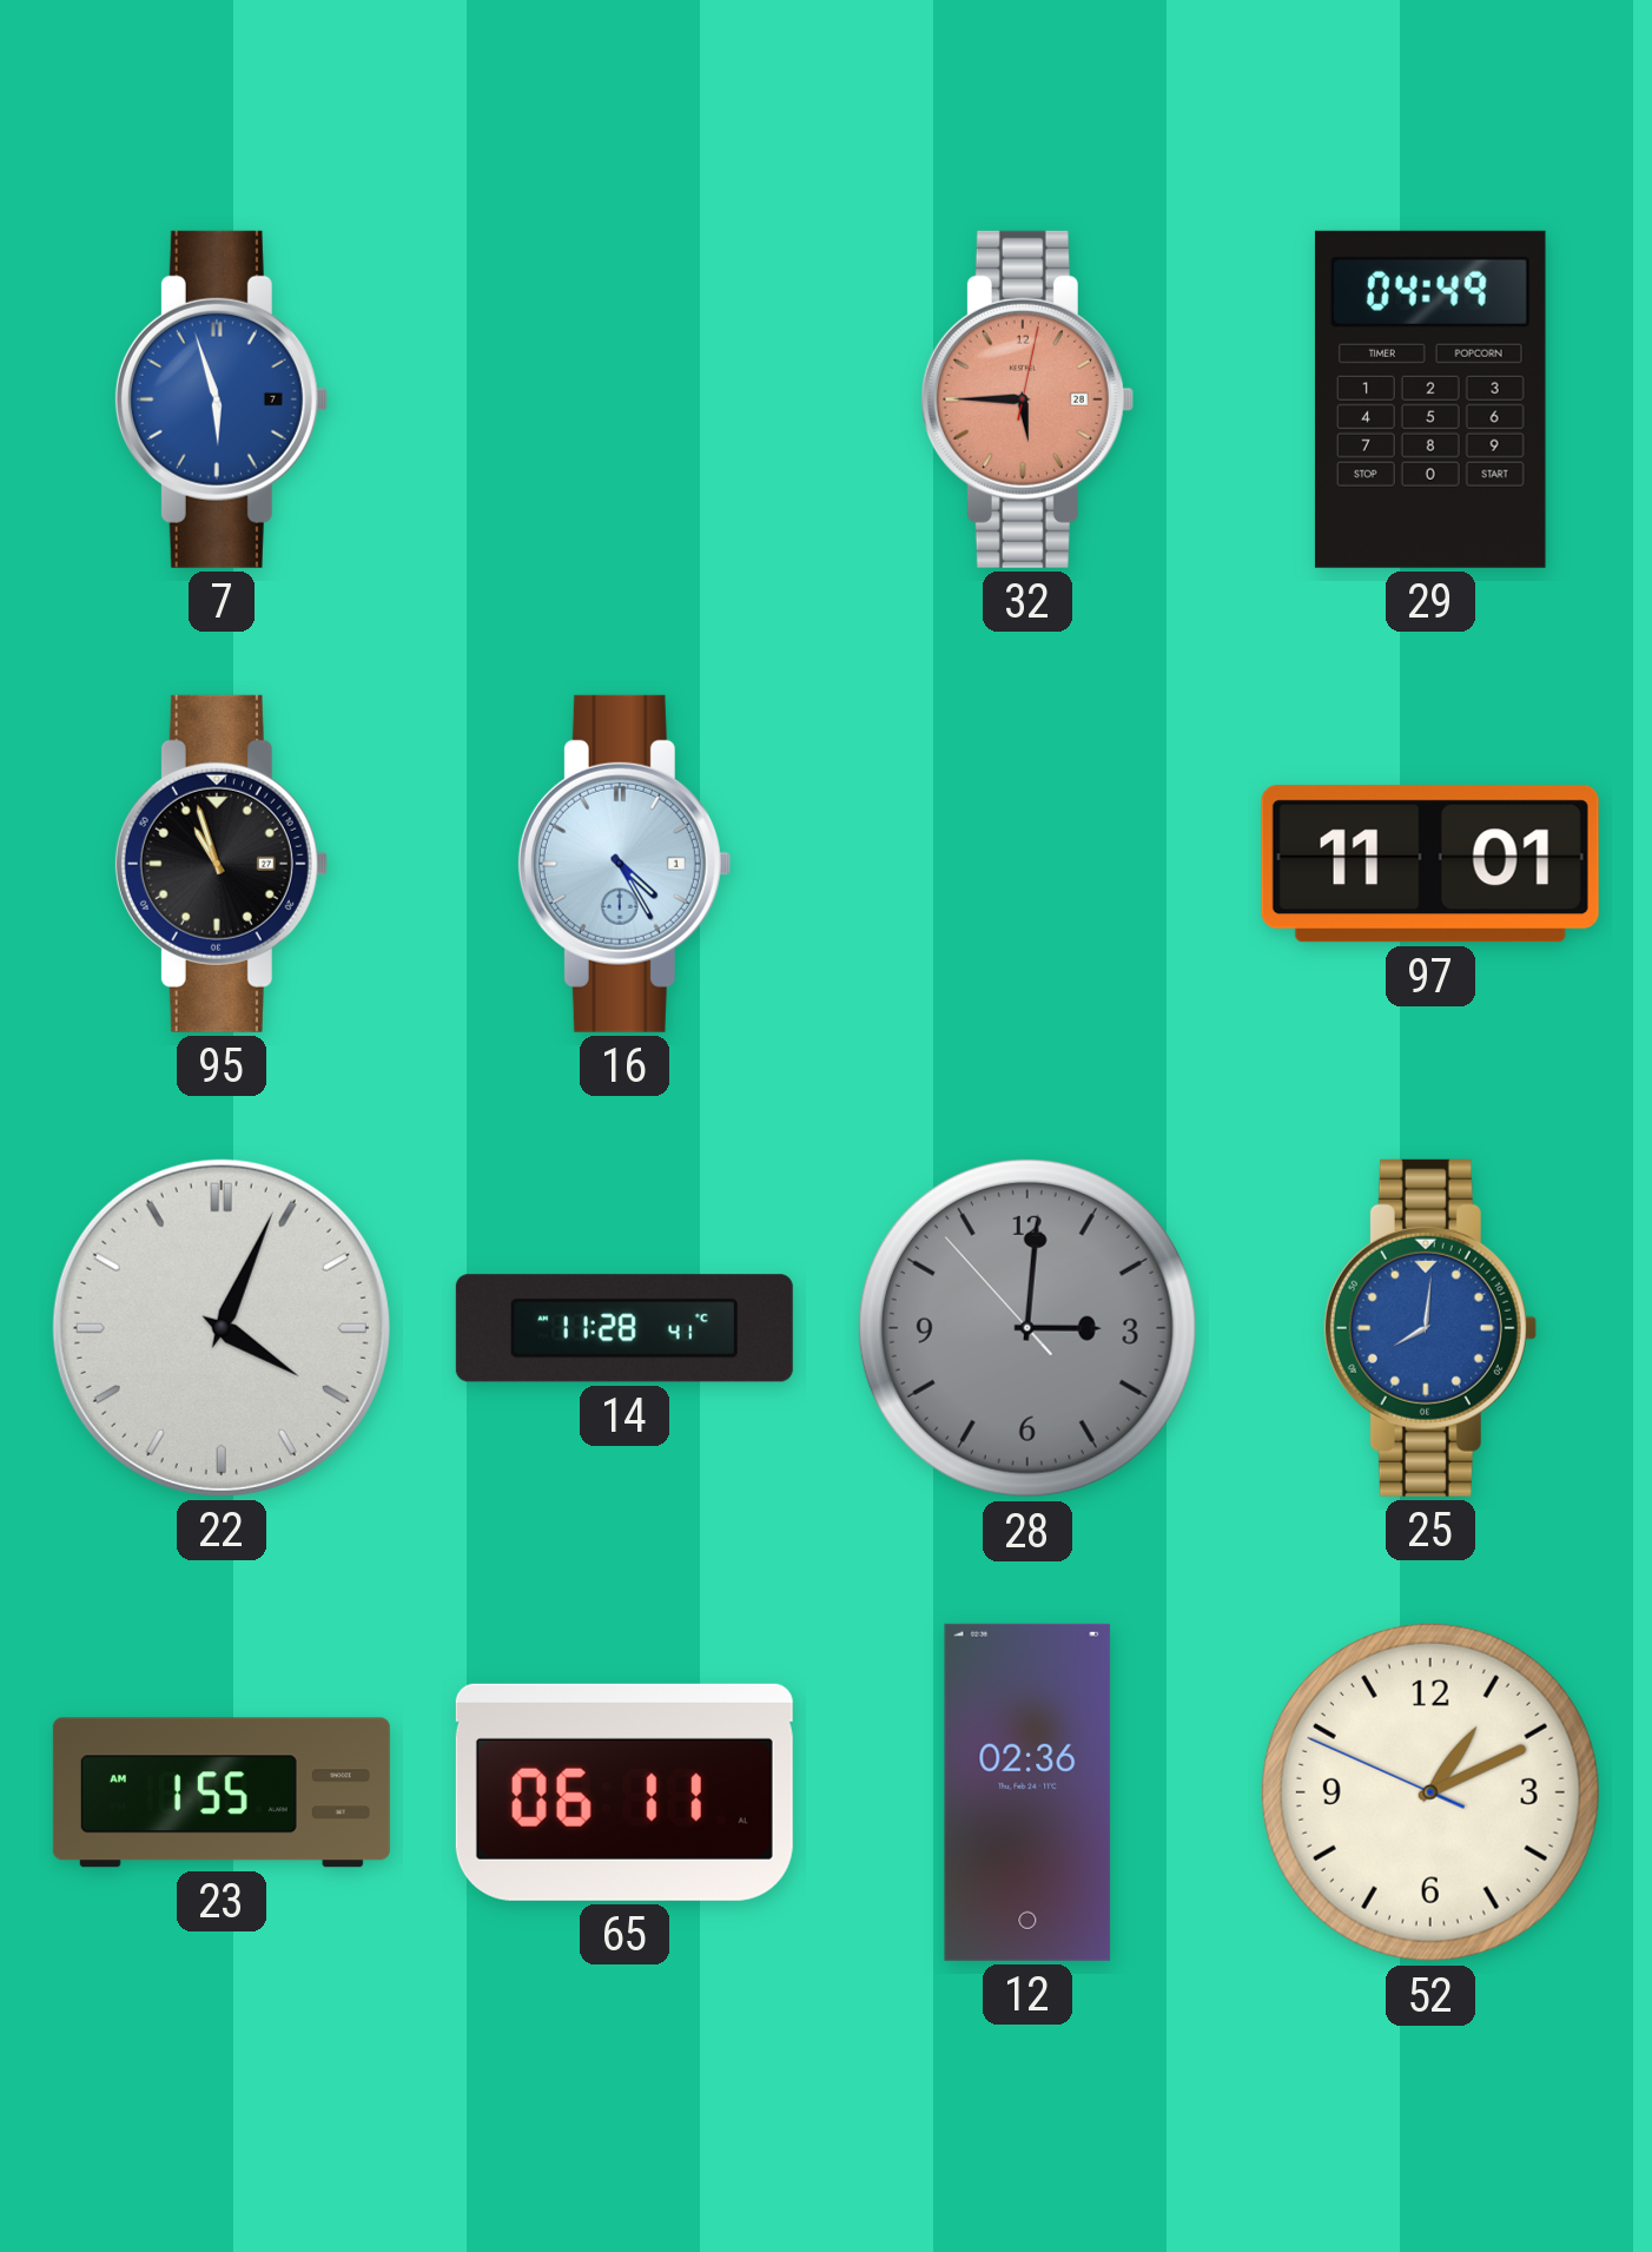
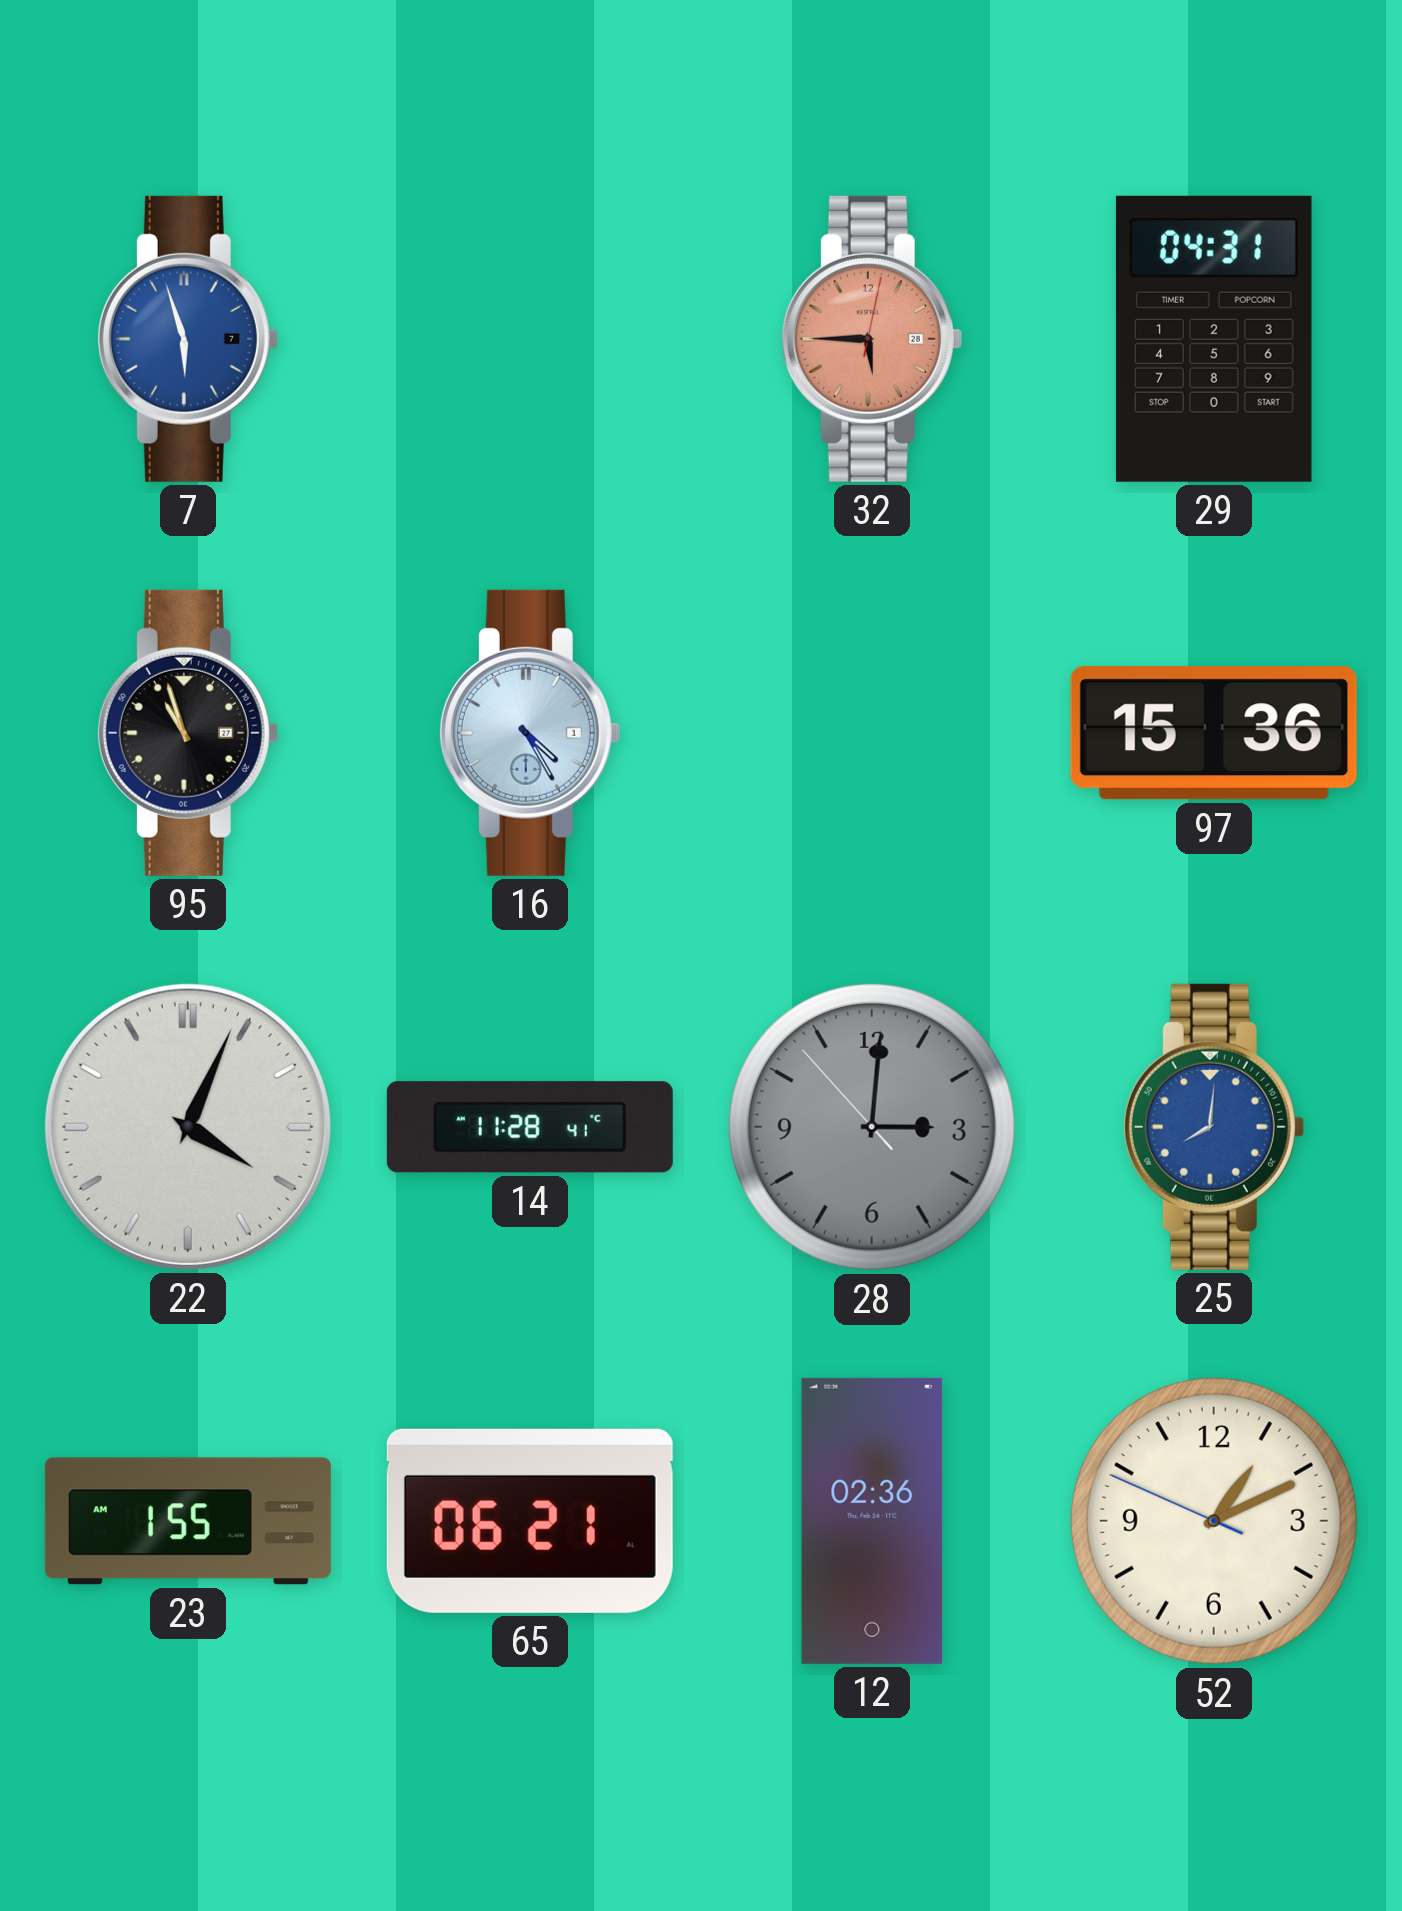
29: 04:49 -> 04:31 (1214, 339)
97: 11:01 -> 15:36 (1214, 733)
65: 06:11 -> 06:21 (530, 1521)
